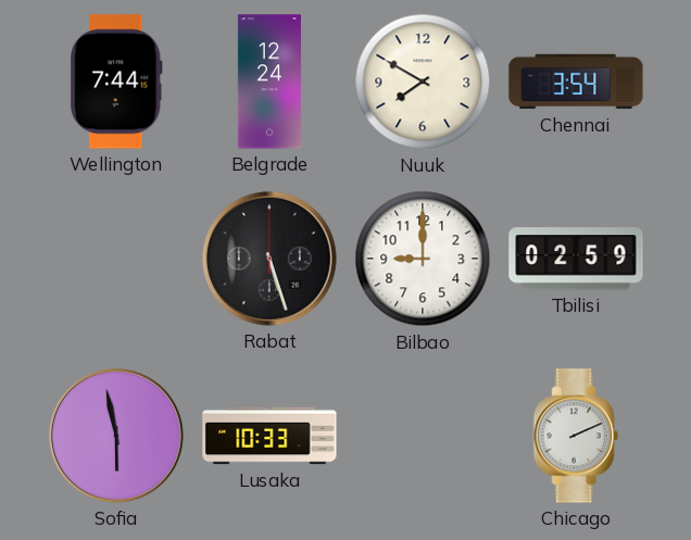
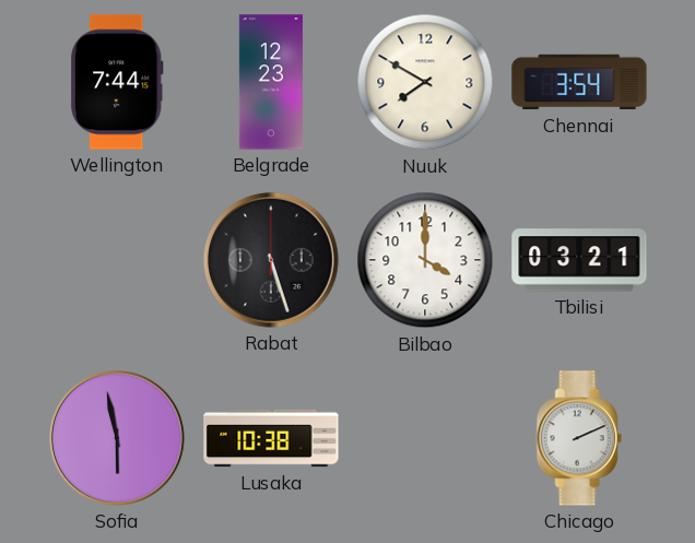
Belgrade: 12:24 -> 12:23 (271, 82)
Bilbao: 9:00 -> 4:00 (425, 260)
Tbilisi: 02:59 -> 03:21 (579, 260)
Lusaka: 10:33 -> 10:38 (271, 438)
